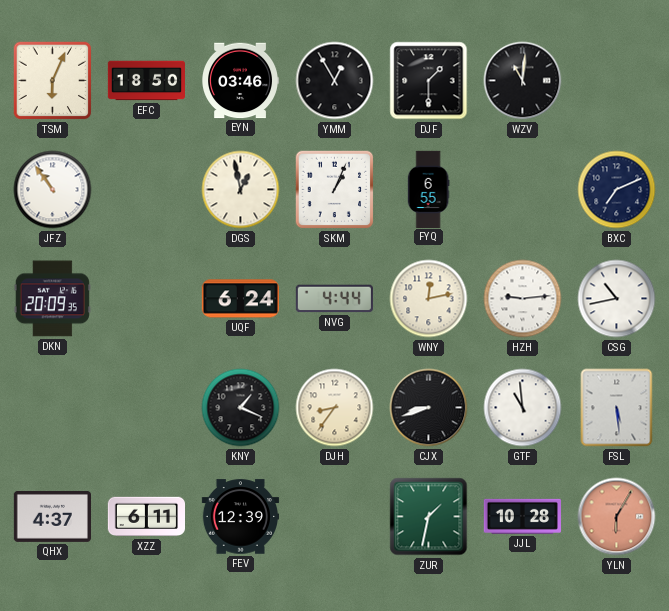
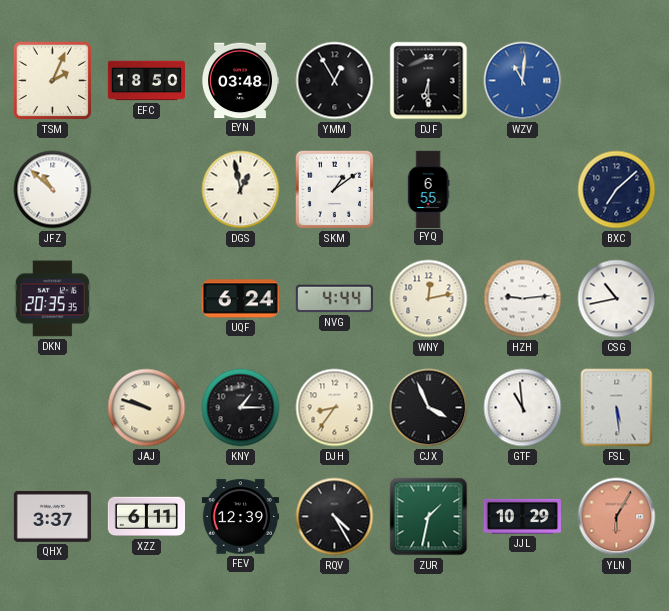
TSM: 6:04 -> 2:04 (53, 81)
EYN: 03:46 -> 03:48 (240, 81)
DJF: 1:30 -> 6:30 (429, 81)
WZV dial: black -> blue (523, 81)
JFZ: 10:54 -> 10:52 (53, 190)
SKM: 1:04 -> 1:09 (335, 190)
BXC: 7:11 -> 7:08 (617, 190)
DKN: 20:09 -> 20:35 (52, 299)
JAJ: none -> 9:48 (147, 408)
KNY: 1:19 -> 1:15 (241, 408)
CJX: 8:42 -> 3:56 (429, 408)
QHX: 4:37 -> 3:37 (52, 516)
RQV: none -> 4:25 (335, 517)
JJL: 10:28 -> 10:29 (522, 516)
